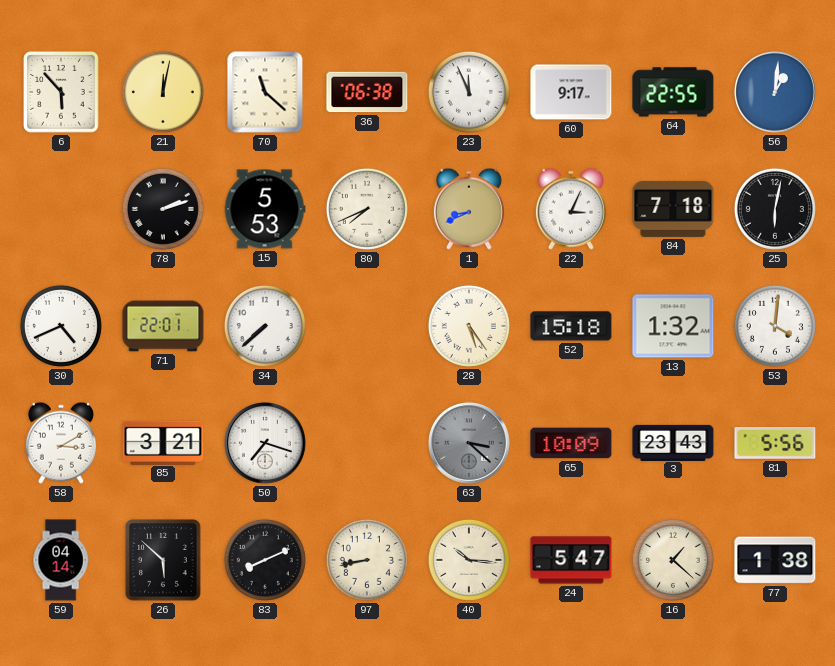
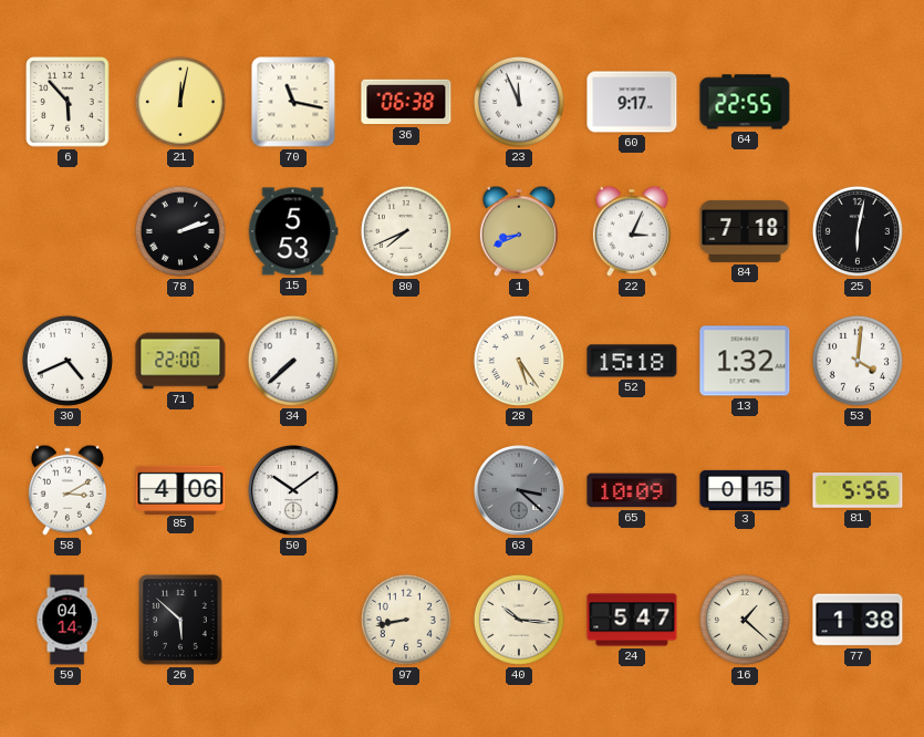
70: 11:22 -> 11:17 (293, 102)
56: 1:01 -> none (776, 93)
71: 22:01 -> 22:00 (180, 361)
85: 3:21 -> 4:06 (180, 489)
50: 7:18 -> 10:09 (294, 491)
3: 23:43 -> 0:15 (745, 489)
83: 8:11 -> none (265, 560)
